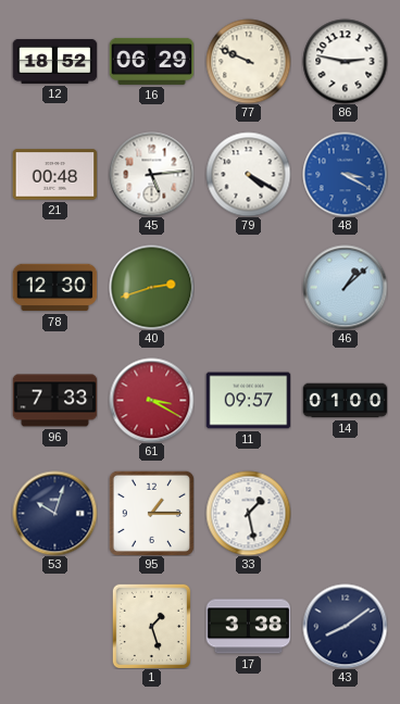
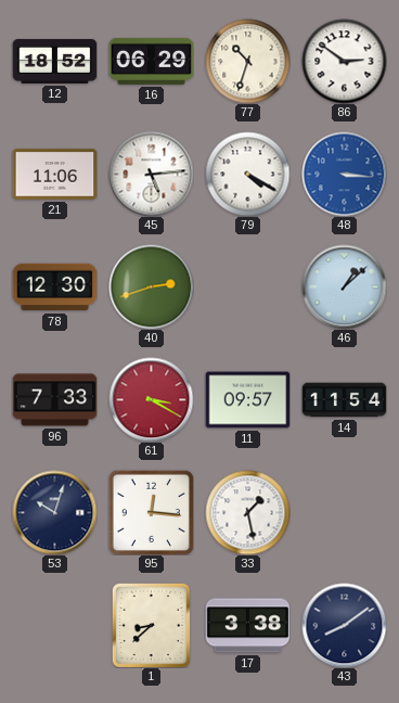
77: 9:49 -> 10:33 (247, 61)
86: 2:47 -> 2:51 (344, 61)
21: 00:48 -> 11:06 (54, 175)
48: 3:20 -> 3:16 (344, 174)
14: 01:00 -> 11:54 (344, 400)
95: 1:15 -> 12:16 (151, 512)
1: 1:27 -> 8:38 (151, 625)
